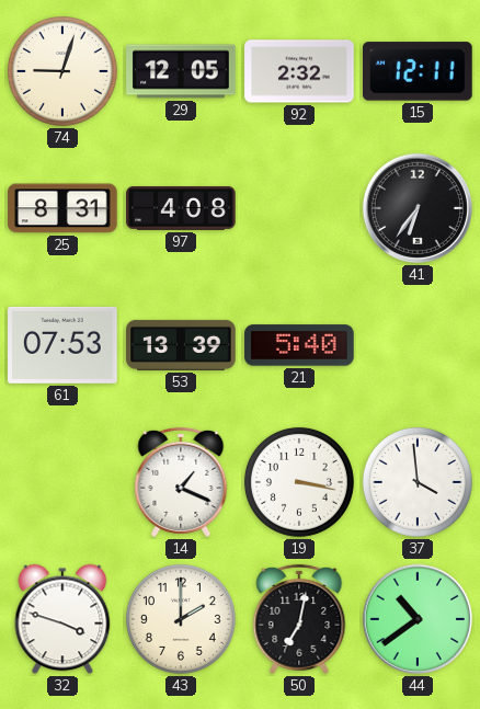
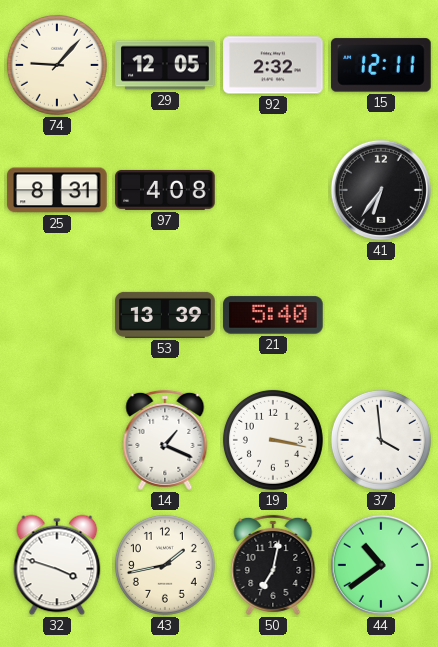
74: 9:03 -> 9:07 (57, 65)
61: 07:53 -> none (62, 345)
43: 2:00 -> 1:43 (165, 565)
